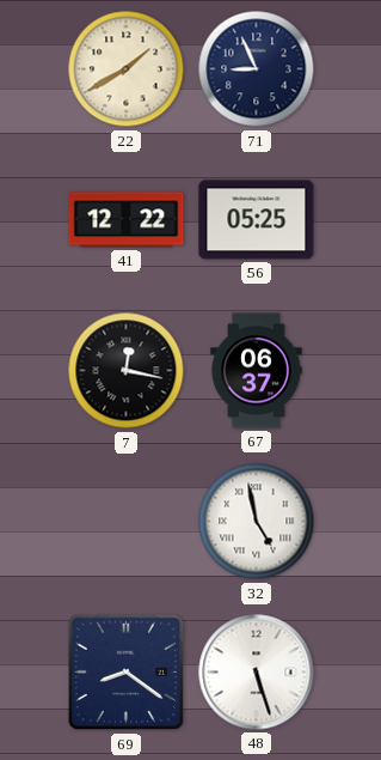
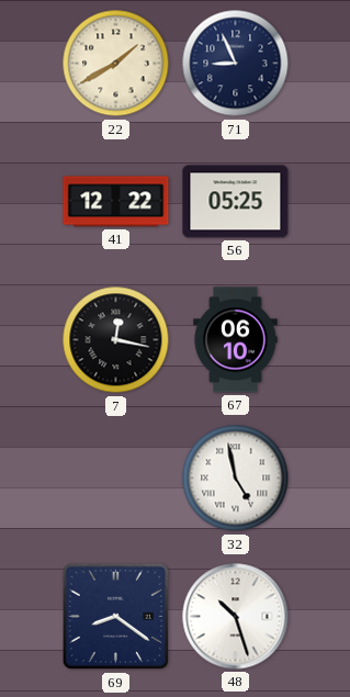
67: 06:37 -> 06:10 (236, 340)
48: 5:27 -> 10:27 (236, 617)
